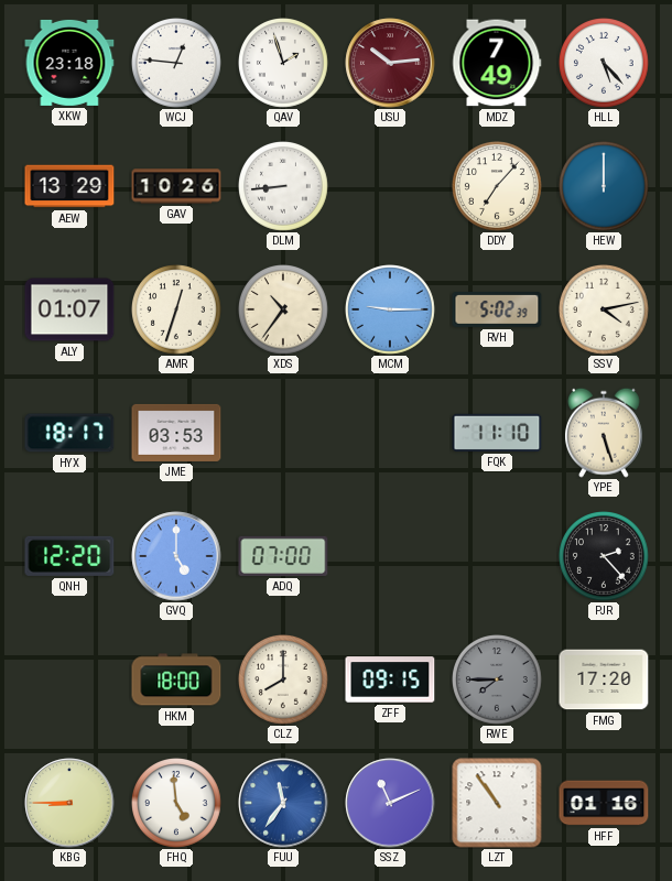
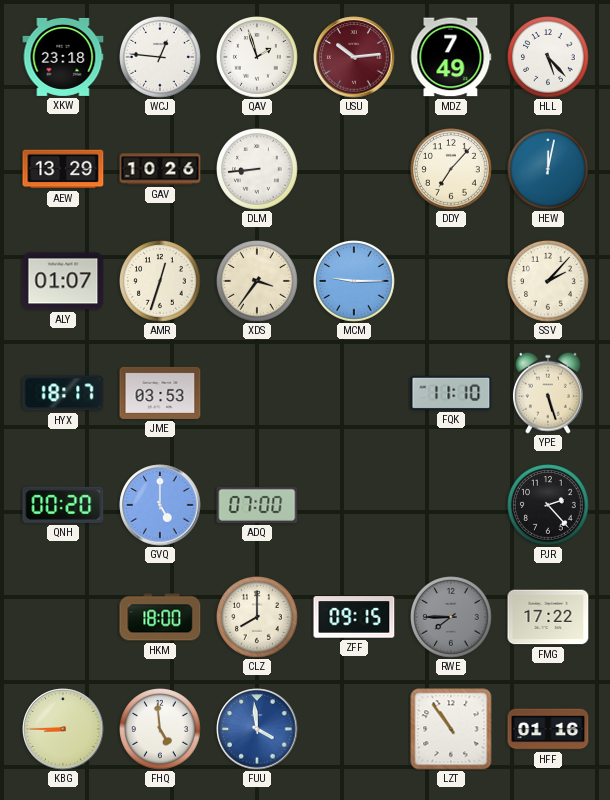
HEW: 12:00 -> 12:02 (549, 170)
XDS: 10:36 -> 3:36 (258, 282)
RVH: 5:02 -> none (497, 309)
SSV: 4:13 -> 2:07 (549, 282)
QNH: 12:20 -> 00:20 (63, 505)
FMG: 17:20 -> 17:22 (548, 617)
FUU: 11:36 -> 3:59 (257, 729)
SSZ: 11:11 -> none (390, 803)
